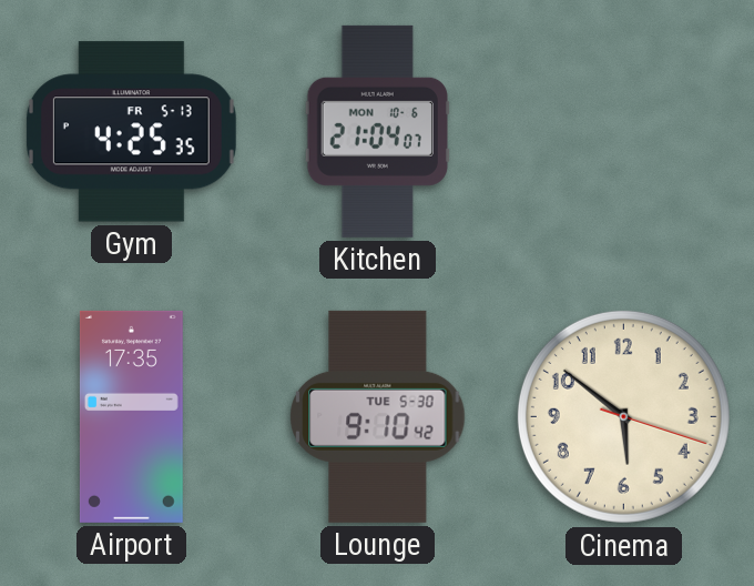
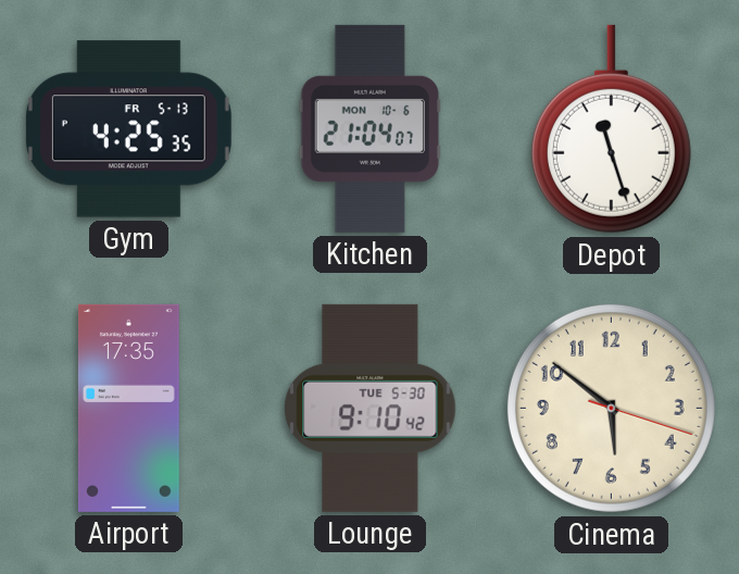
Depot: none -> 11:27 (611, 129)
